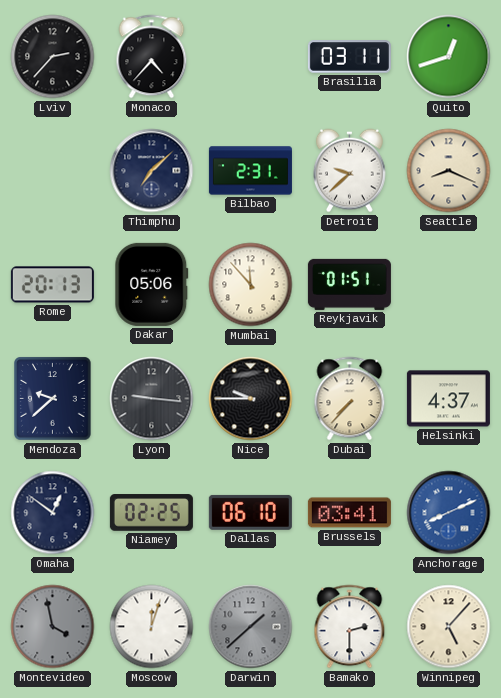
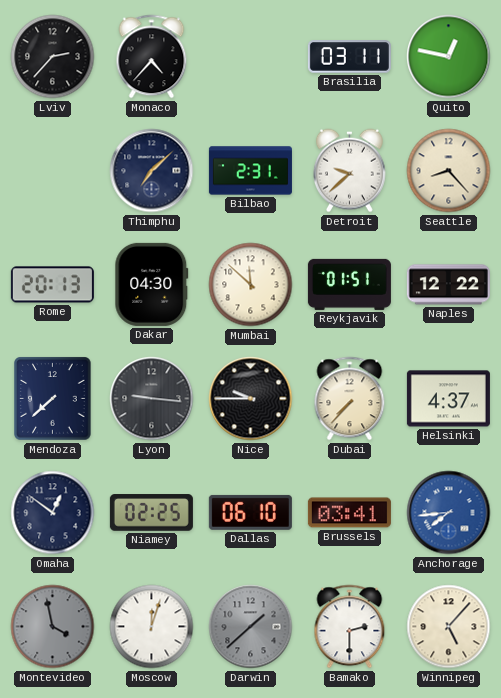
Quito: 12:42 -> 12:47 (449, 57)
Seattle: 8:19 -> 8:23 (449, 171)
Dakar: 05:06 -> 04:30 (152, 284)
Mumbai: 11:53 -> 11:52 (251, 285)
Naples: none -> 12:22 (448, 285)
Mendoza: 9:38 -> 7:38 (53, 399)
Anchorage: 8:11 -> 7:44 (449, 513)
